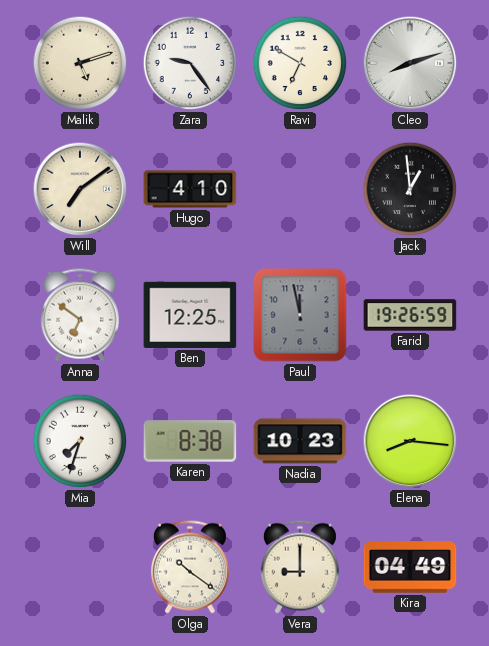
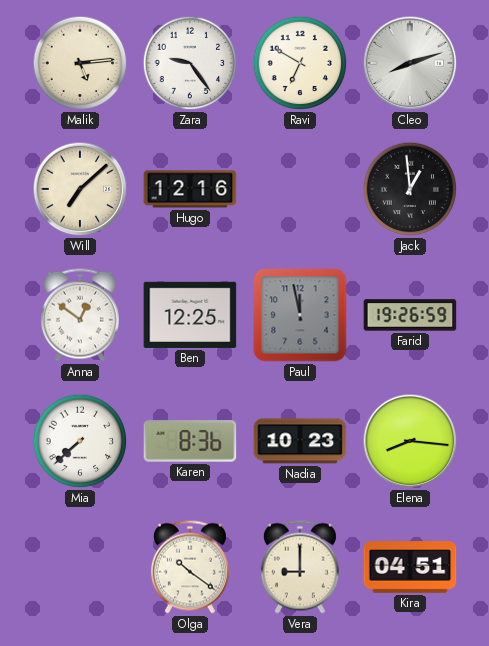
Malik: 5:12 -> 5:14 (80, 63)
Will: 7:09 -> 7:08 (80, 189)
Hugo: 4:10 -> 12:16 (190, 189)
Anna: 6:51 -> 12:51 (80, 315)
Mia: 7:33 -> 7:38 (80, 441)
Karen: 8:38 -> 8:36 (190, 441)
Kira: 04:49 -> 04:51 (410, 567)
